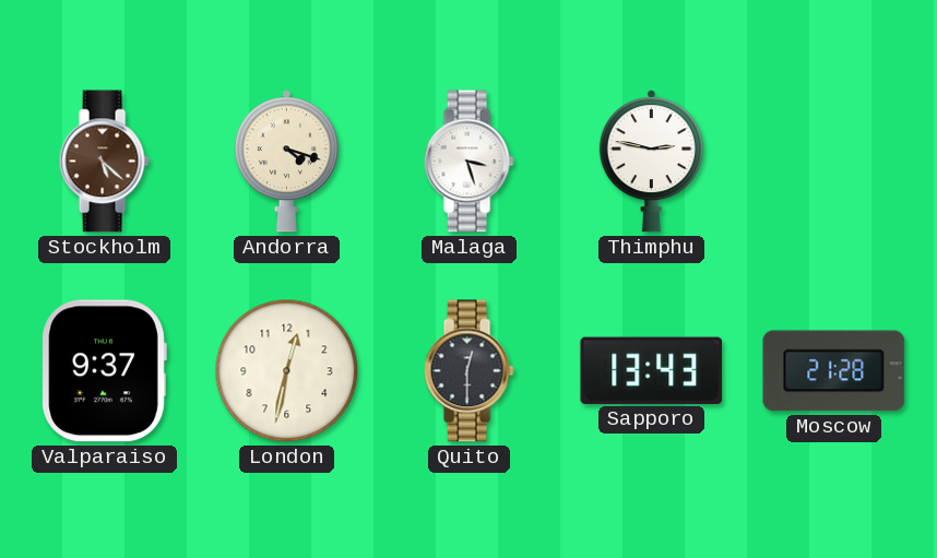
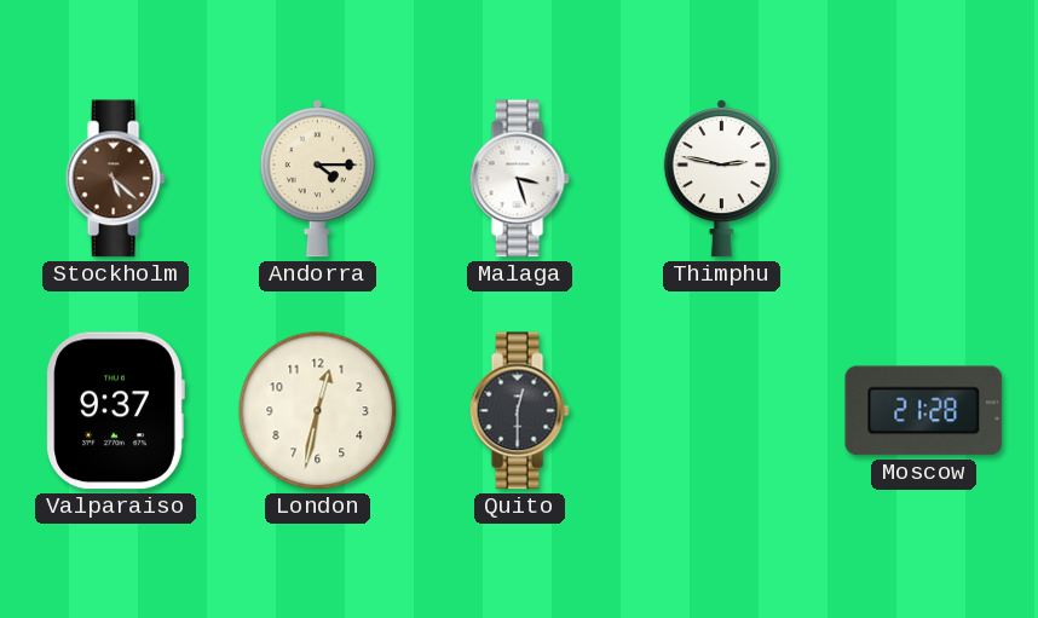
Andorra: 4:18 -> 4:15 (317, 179)
Sapporo: 13:43 -> none (652, 370)
